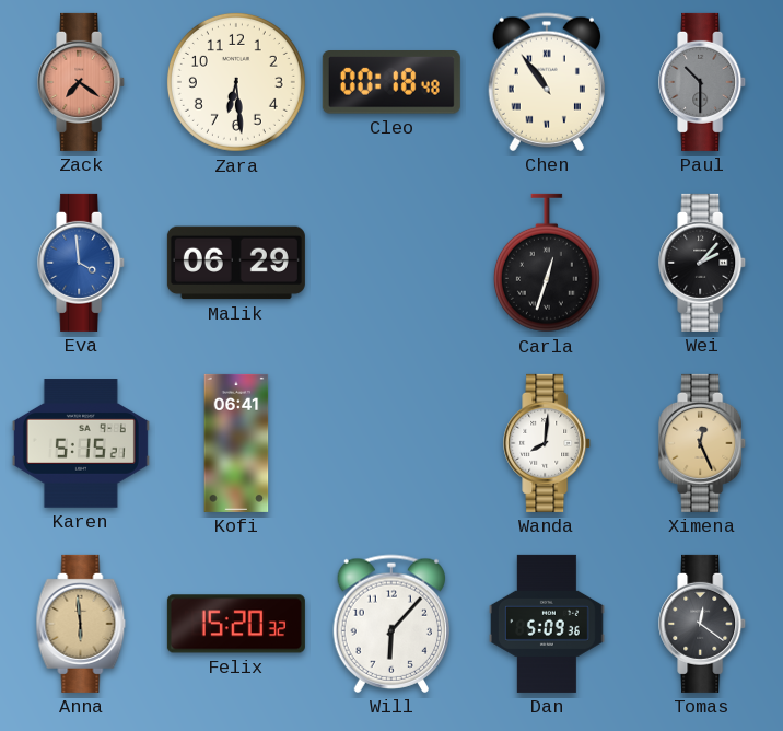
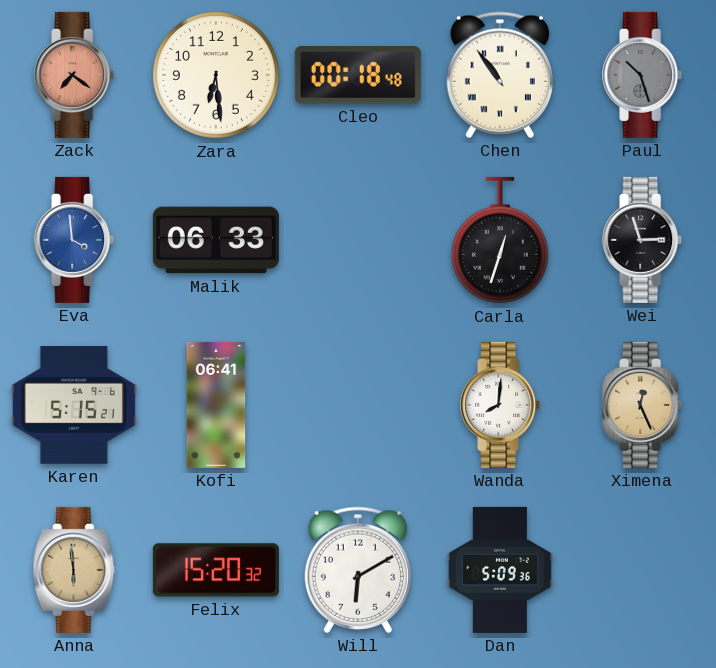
Paul: 10:30 -> 10:27 (643, 75)
Malik: 06:29 -> 06:33 (216, 240)
Wei: 2:07 -> 2:57 (643, 240)
Will: 6:07 -> 6:10 (357, 570)
Tomas: 12:21 -> none (703, 624)
